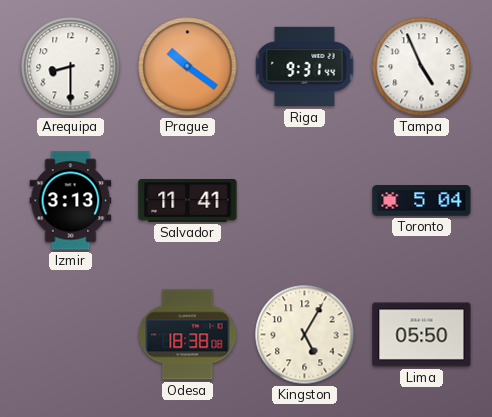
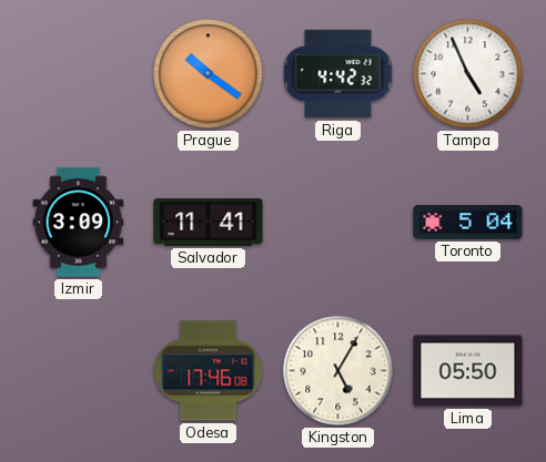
Arequipa: 8:30 -> none (71, 67)
Riga: 9:31 -> 4:42 (338, 74)
Izmir: 3:13 -> 3:09 (79, 223)
Odesa: 18:38 -> 17:46 (209, 371)
